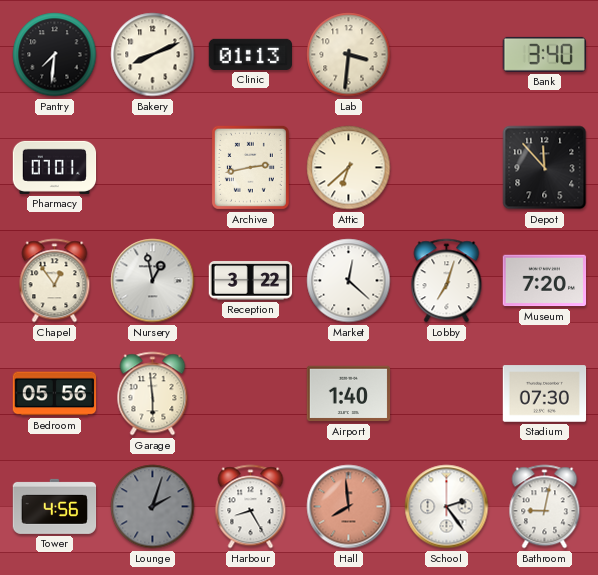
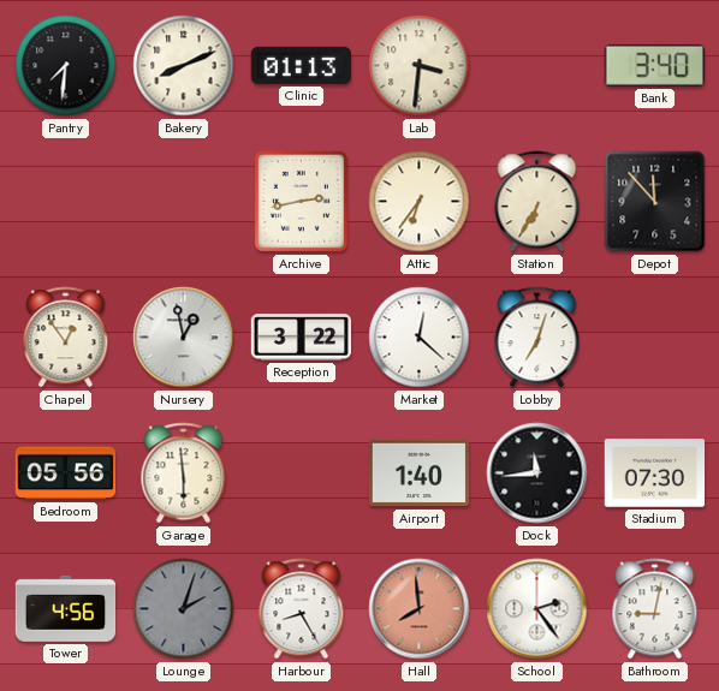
Pharmacy: 07:01 -> none (55, 167)
Attic: 6:38 -> 6:36 (420, 202)
Station: none -> 6:35 (537, 202)
Museum: 7:20 -> none (545, 281)
Dock: none -> 11:44 (537, 473)
